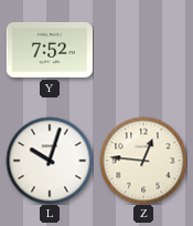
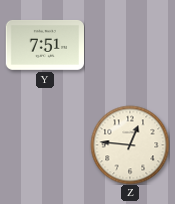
Y: 7:52 -> 7:51 (44, 45)
L: 10:03 -> none (50, 161)
